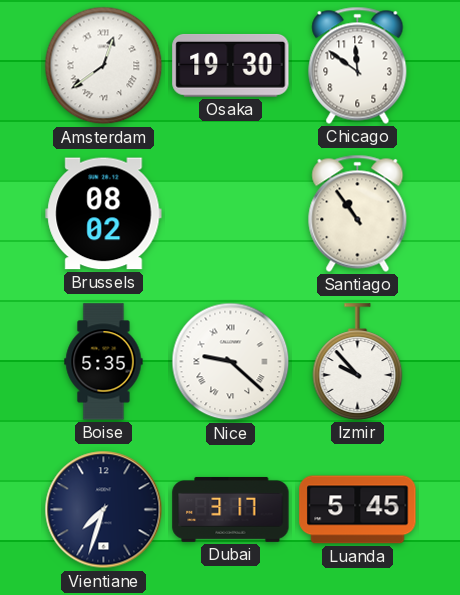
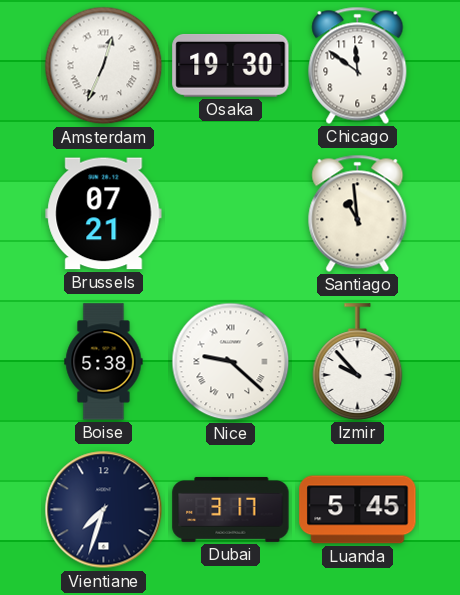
Amsterdam: 12:39 -> 12:34 (104, 66)
Brussels: 08:02 -> 07:21 (104, 214)
Santiago: 10:54 -> 10:59 (358, 213)
Boise: 5:35 -> 5:38 (104, 362)
